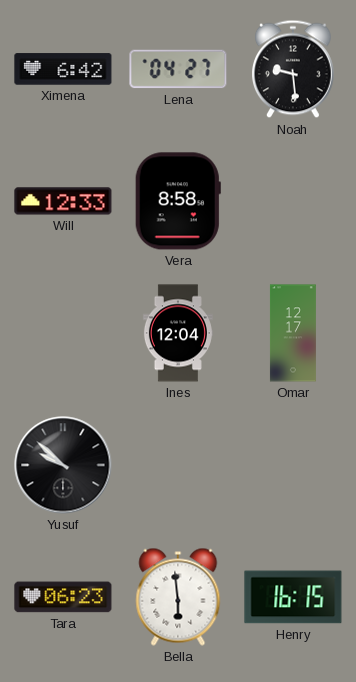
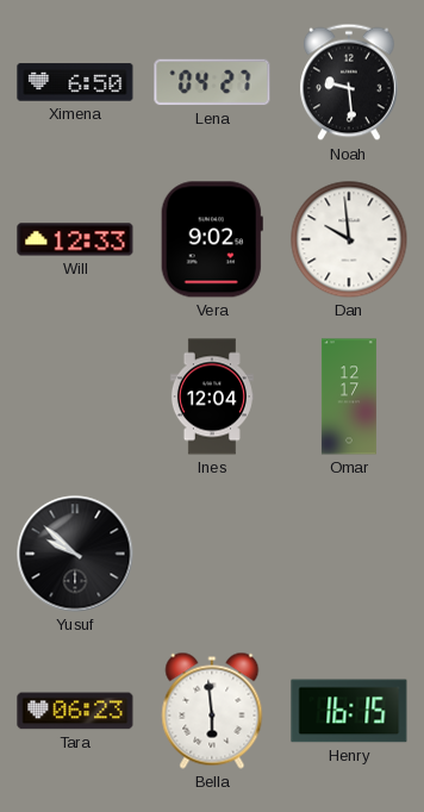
Ximena: 6:42 -> 6:50 (75, 82)
Vera: 8:58 -> 9:02 (212, 239)
Dan: none -> 9:59 (349, 239)
